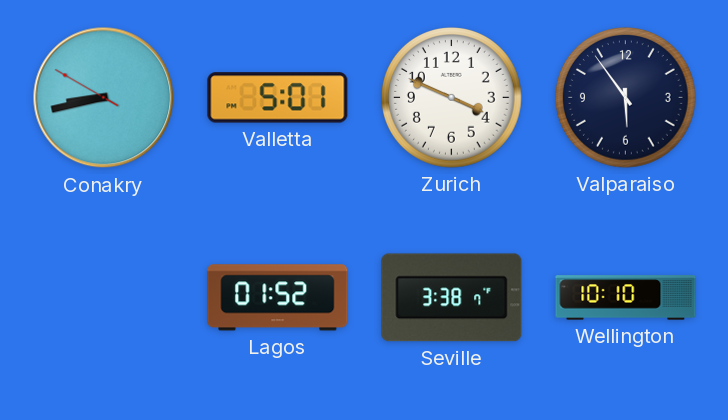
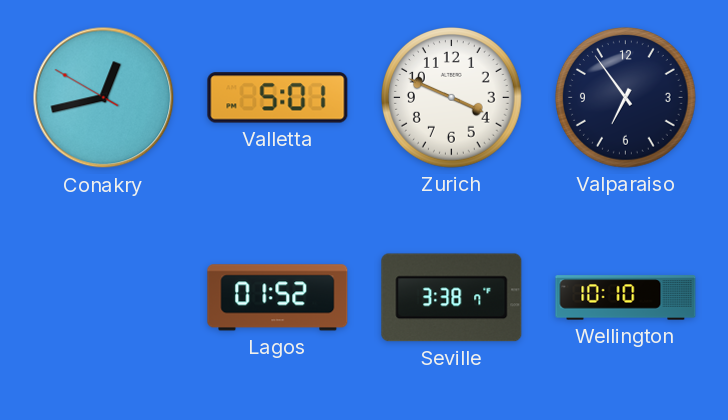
Conakry: 8:42 -> 12:42 (104, 98)
Valparaiso: 5:54 -> 6:54 (626, 98)
